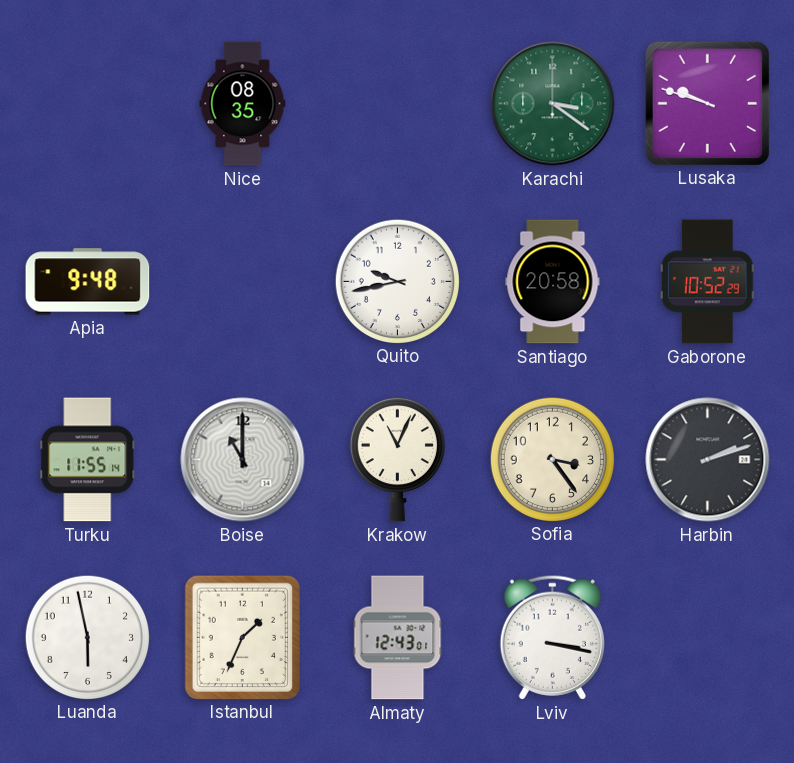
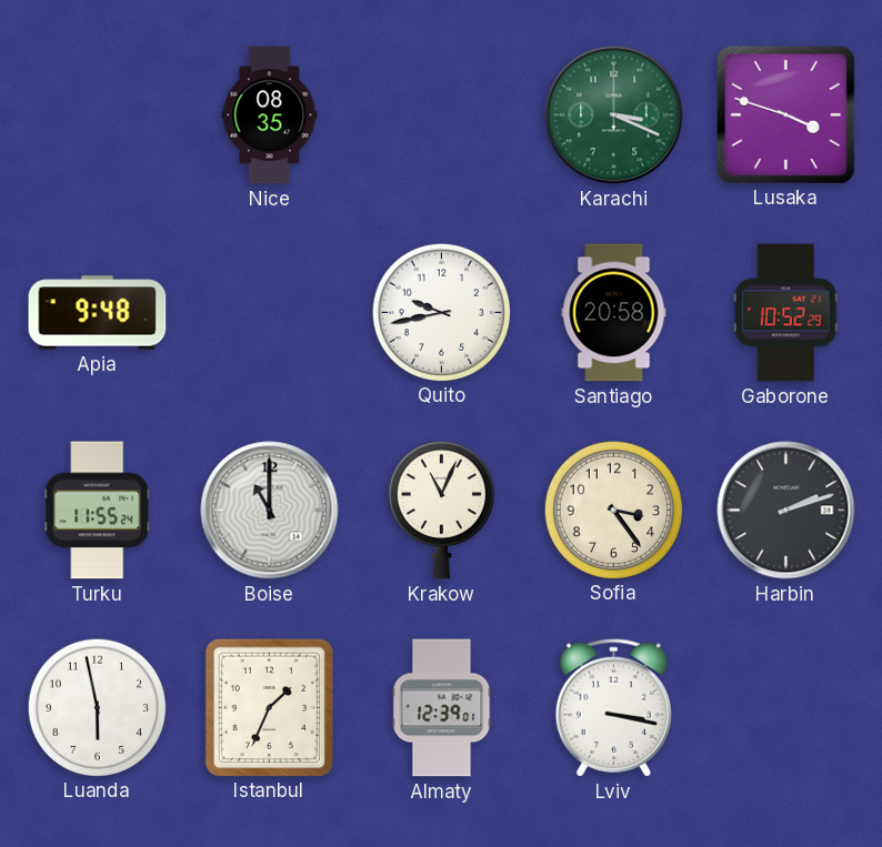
Karachi: 3:21 -> 3:19 (614, 115)
Lusaka: 9:48 -> 3:48 (785, 114)
Turku: 11:55:14 -> 11:55:24 (98, 511)
Almaty: 12:43 -> 12:39 (442, 708)
